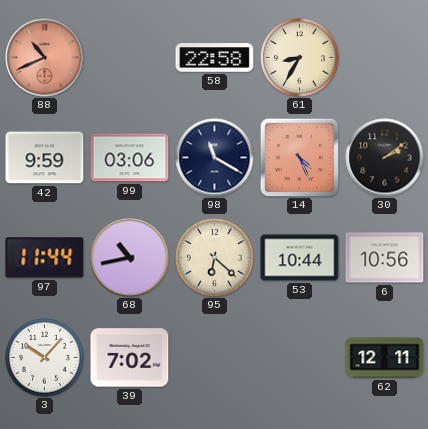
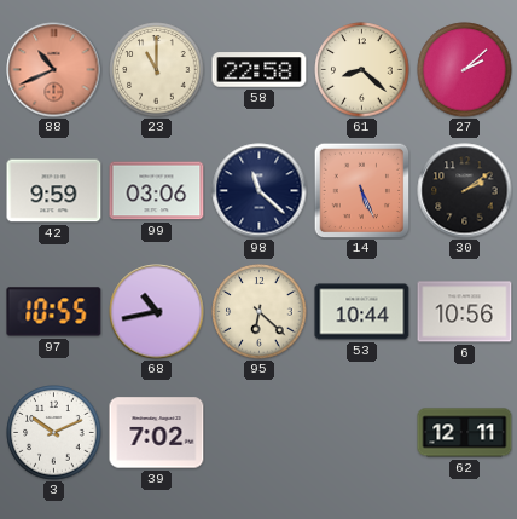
23: none -> 11:00 (157, 70)
61: 8:35 -> 8:22 (362, 70)
27: none -> 2:08 (465, 70)
98: 11:20 -> 11:22 (260, 191)
14: 4:26 -> 5:26 (361, 190)
97: 11:44 -> 10:55 (54, 312)
3: 10:07 -> 10:11 (54, 433)
